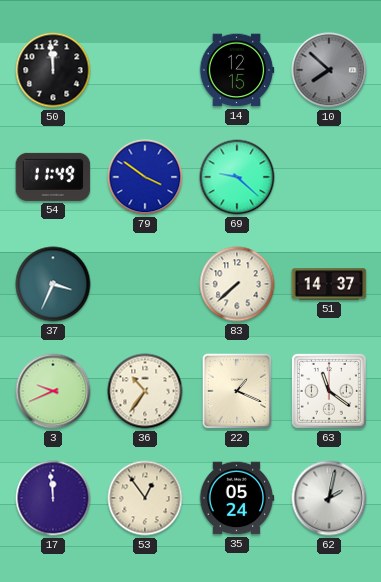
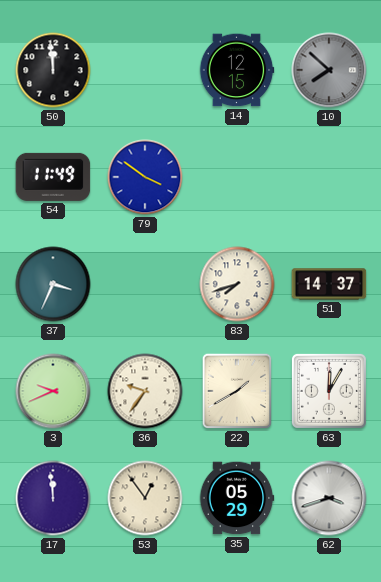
69: 9:22 -> none (237, 177)
83: 7:38 -> 7:42 (237, 284)
36: 10:36 -> 9:36 (145, 391)
22: 1:19 -> 1:40 (237, 391)
63: 11:21 -> 12:05 (329, 391)
35: 05:24 -> 05:29 (237, 498)
62: 2:02 -> 3:42 (329, 498)
